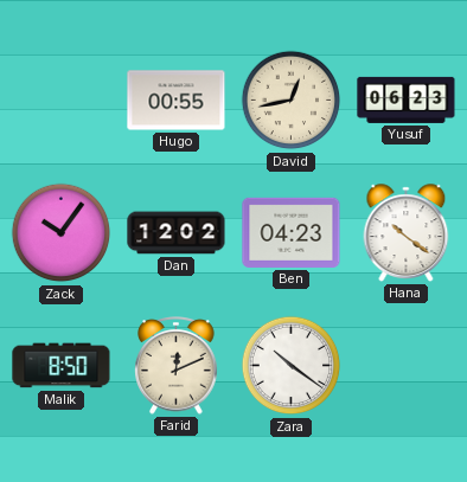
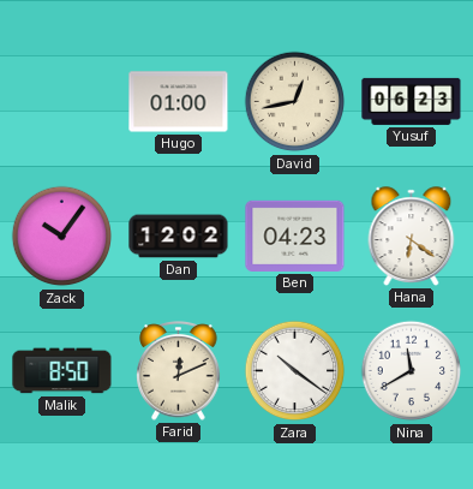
Hugo: 00:55 -> 01:00 (179, 102)
Hana: 10:21 -> 6:21 (412, 237)
Nina: none -> 11:40 (412, 371)
